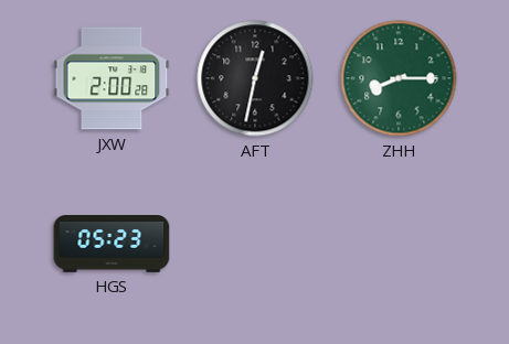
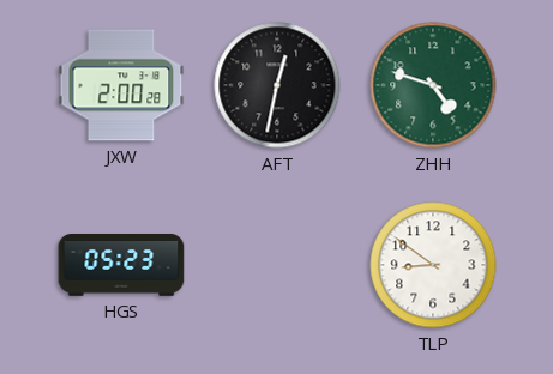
ZHH: 8:15 -> 4:48 (433, 85)
TLP: none -> 8:51 (433, 265)
